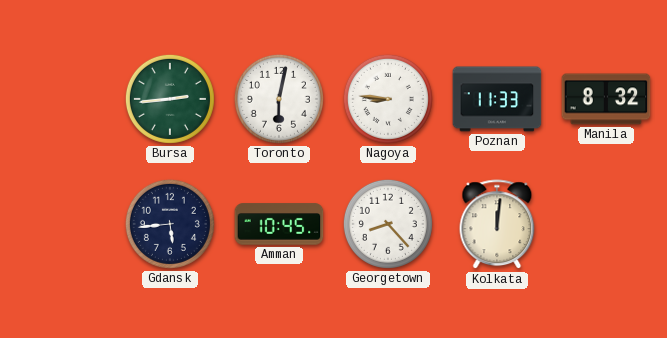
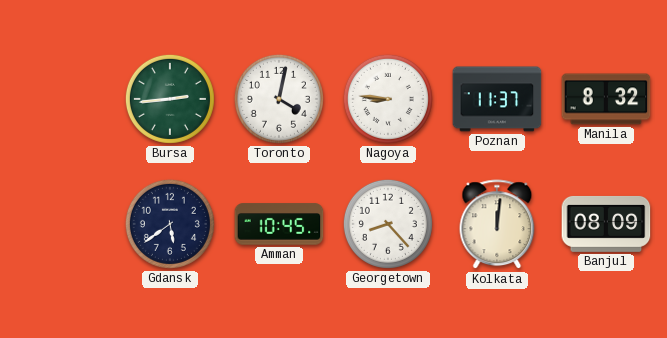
Toronto: 6:02 -> 4:02 (279, 99)
Poznan: 11:33 -> 11:37 (497, 99)
Gdansk: 5:44 -> 5:39 (170, 224)
Banjul: none -> 08:09 (606, 224)
